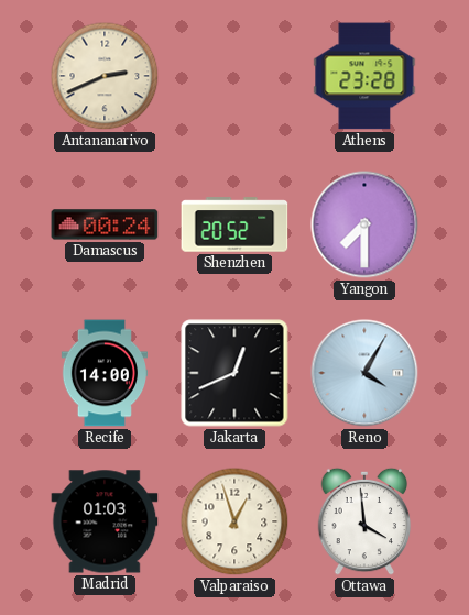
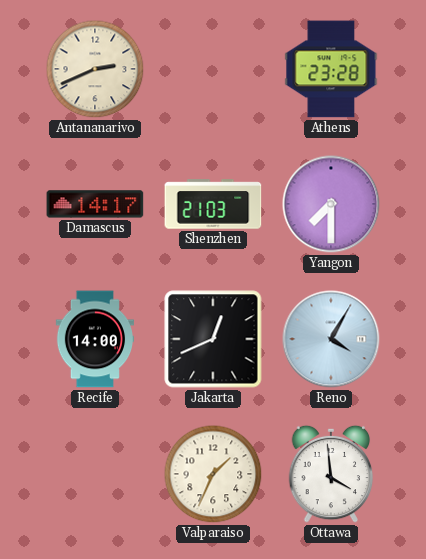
Damascus: 00:24 -> 14:17 (95, 204)
Shenzhen: 20:52 -> 21:03 (213, 204)
Madrid: 01:03 -> none (105, 521)
Valparaiso: 12:57 -> 1:34 (213, 474)
